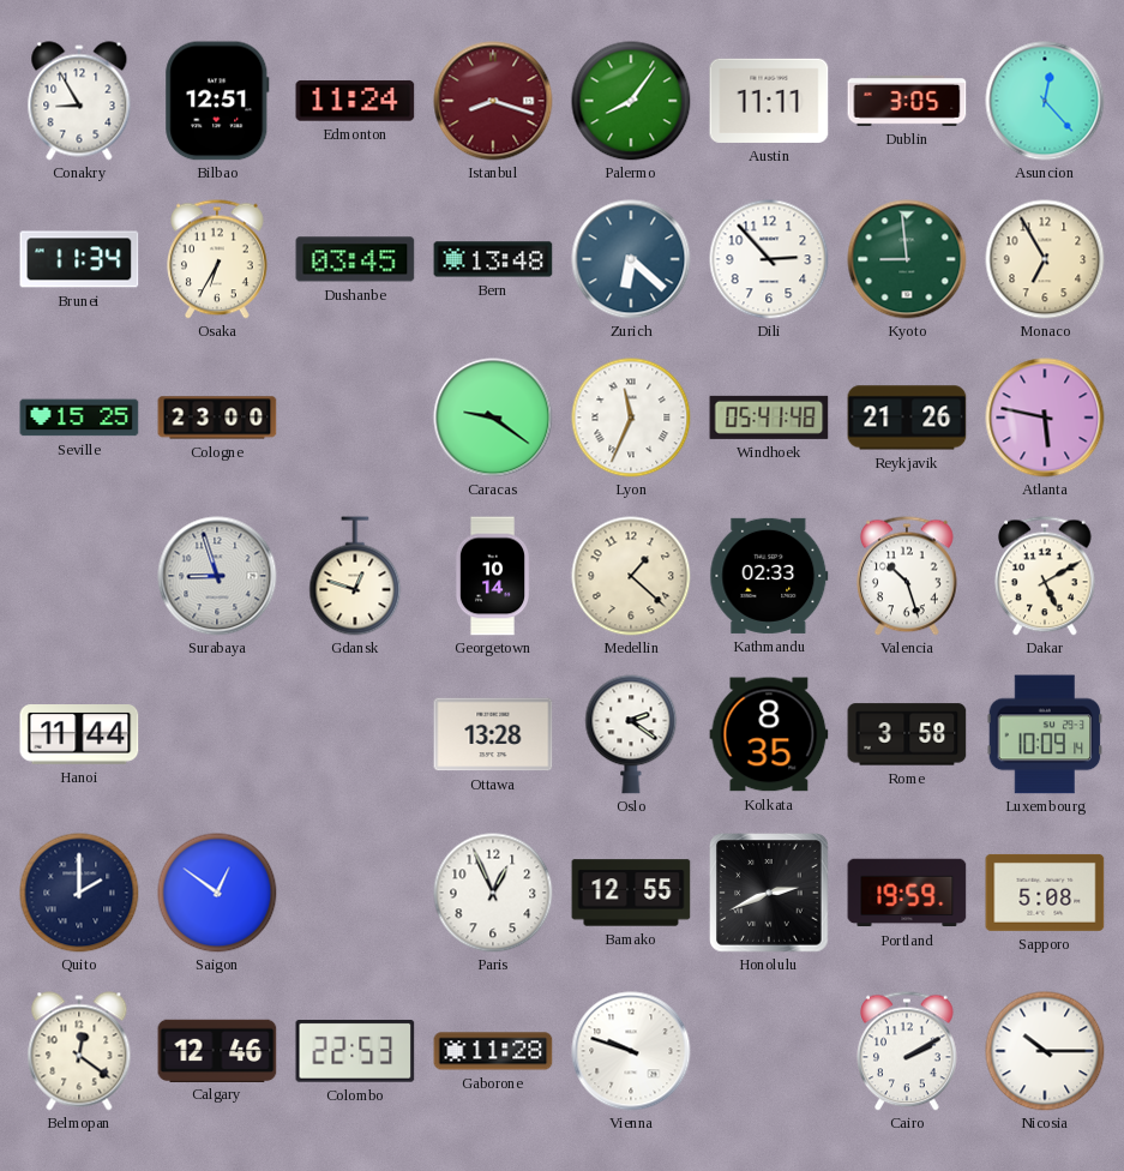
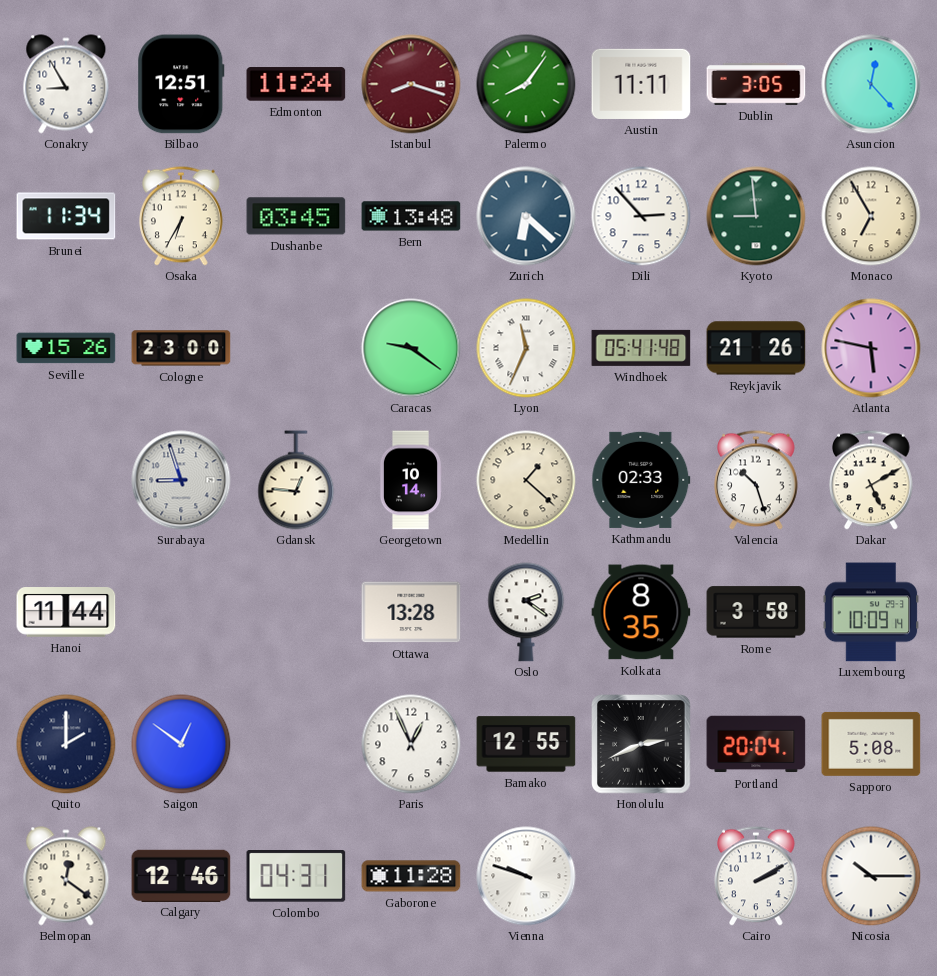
Seville: 15:25 -> 15:26 (66, 348)
Gdansk: 12:48 -> 12:46 (296, 480)
Portland: 19:59 -> 20:04 (756, 744)
Colombo: 22:53 -> 04:31 (296, 877)
